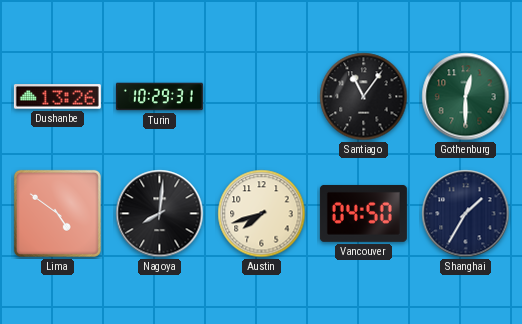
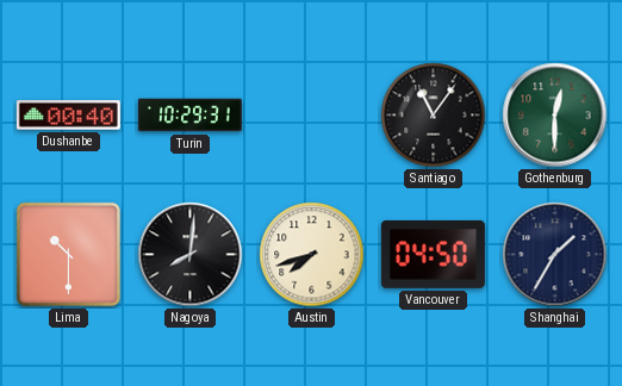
Dushanbe: 13:26 -> 00:40 (68, 116)
Lima: 4:51 -> 10:30 (68, 254)
